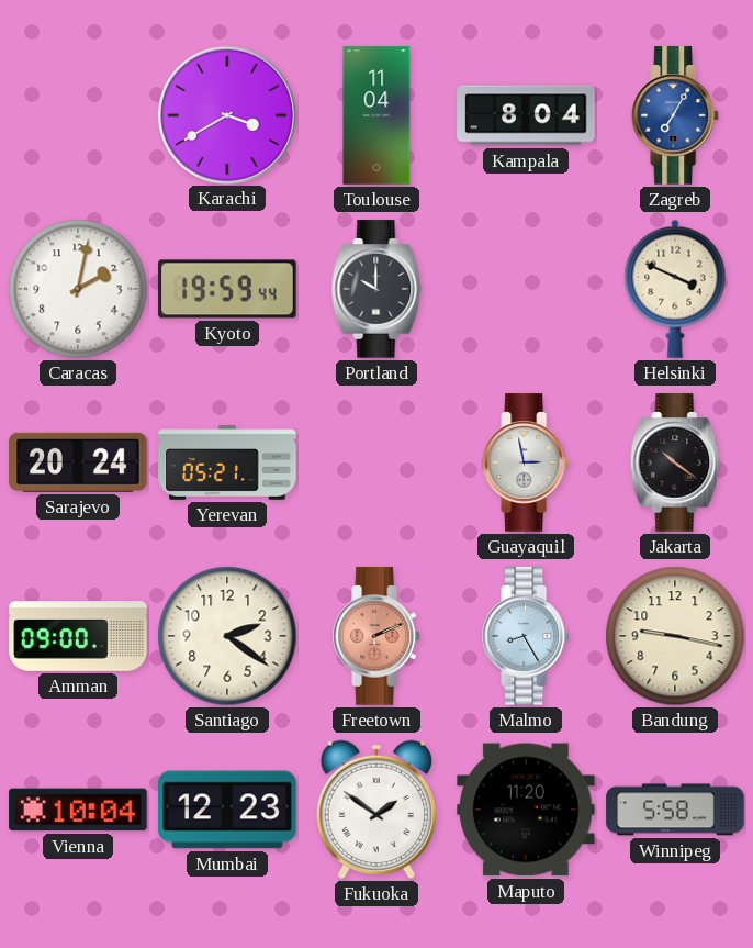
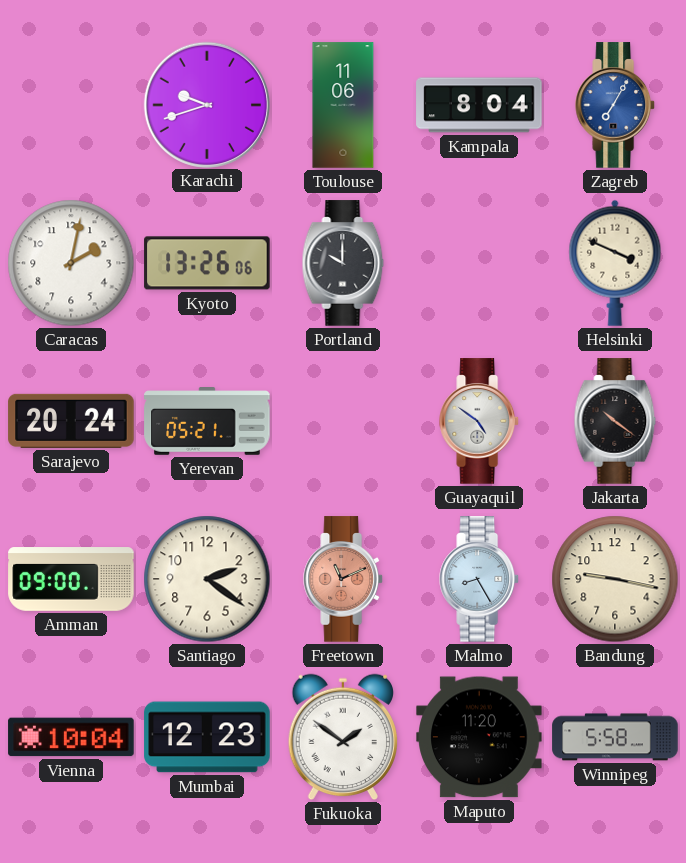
Karachi: 3:40 -> 9:42 (206, 104)
Toulouse: 11:04 -> 11:06 (343, 105)
Kyoto: 19:59 -> 13:26 (207, 263)
Guayaquil: 2:58 -> 4:51 (480, 421)
Freetown: 2:11 -> 11:11 (344, 579)
